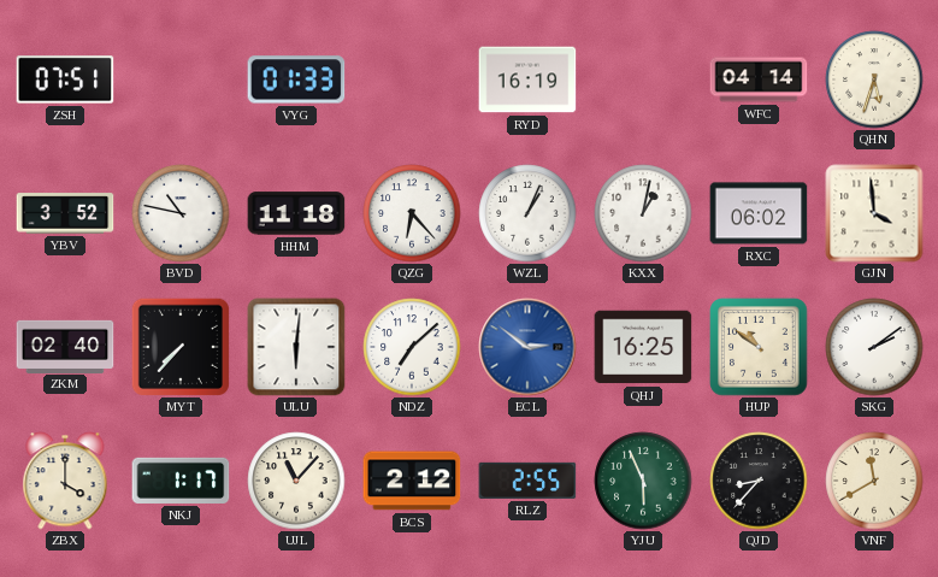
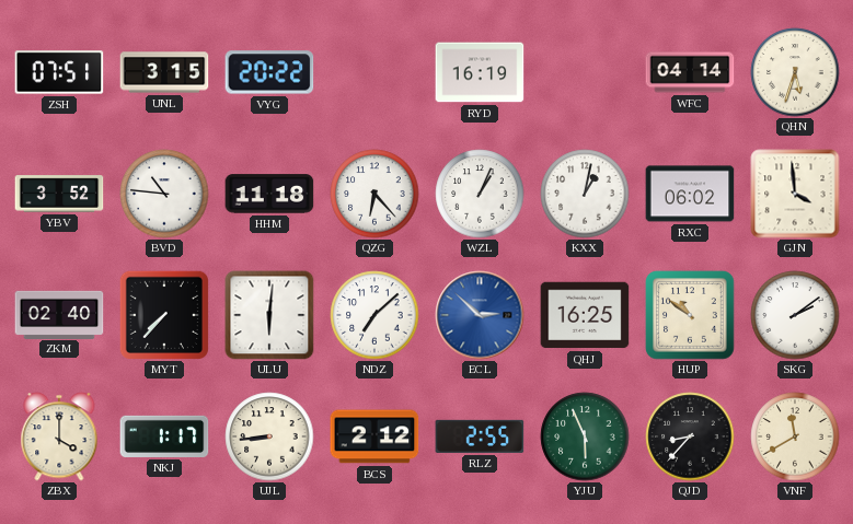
UNL: none -> 3:15 (164, 72)
VYG: 01:33 -> 20:22 (269, 72)
BVD: 10:47 -> 10:46 (164, 194)
ECL: 2:51 -> 2:52 (480, 315)
UJL: 11:07 -> 8:44 (269, 436)
